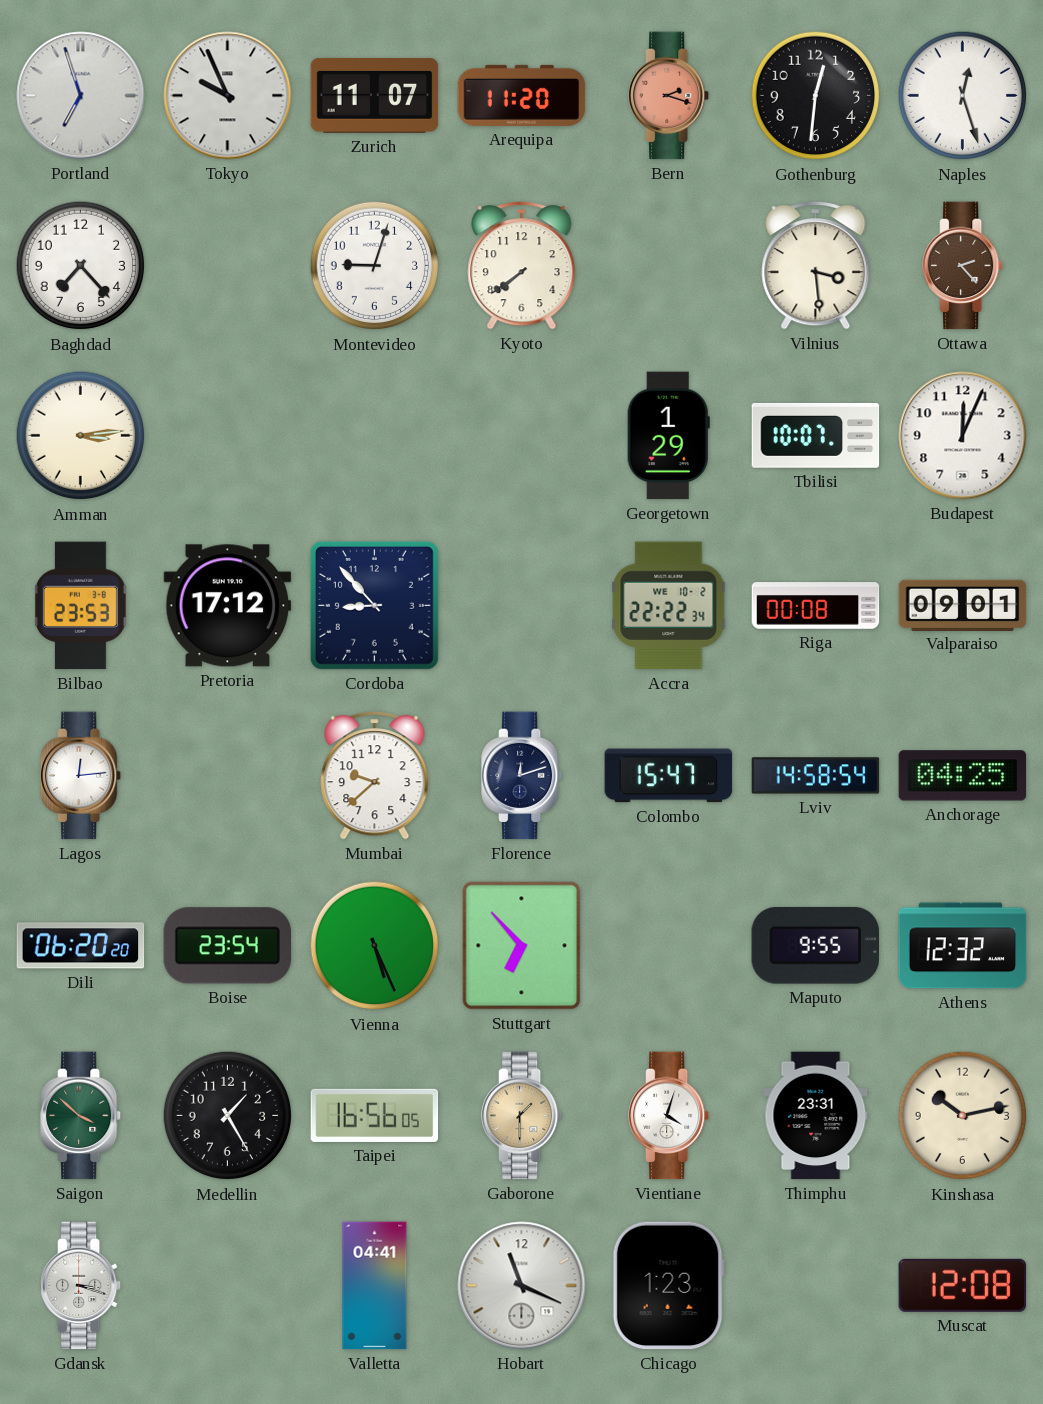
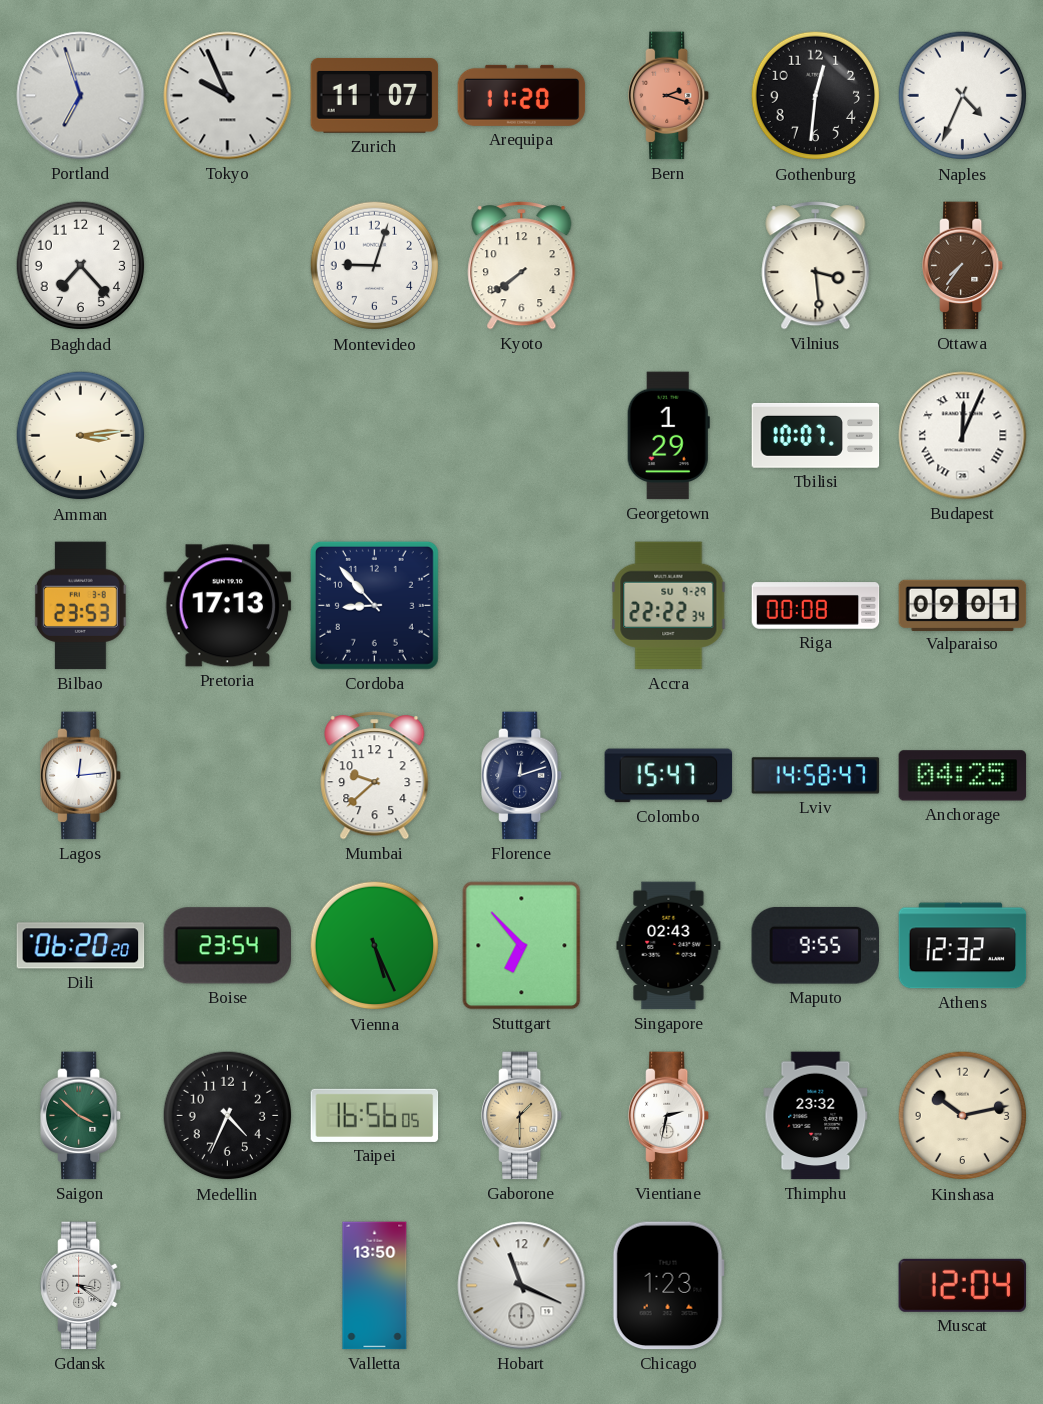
Naples: 12:27 -> 4:34 (963, 96)
Ottawa: 2:23 -> 7:36 (964, 266)
Budapest numerals: Arabic -> Roman (963, 436)
Pretoria: 17:12 -> 17:13 (228, 606)
Accra date: WE 10-2 -> SU 9-29 (669, 606)
Lviv: 14:58:54 -> 14:58:47 (816, 776)
Singapore: none -> 02:43 (669, 946)
Medellin: 1:25 -> 4:34 (228, 1116)
Vientiane: 4:03 -> 2:32 (670, 1116)
Thimphu: 23:31 -> 23:32 (816, 1116)
Gdansk: 3:18 -> 3:21 (82, 1286)
Valletta: 04:41 -> 13:50 (375, 1286)
Muscat: 12:08 -> 12:04 (963, 1285)
